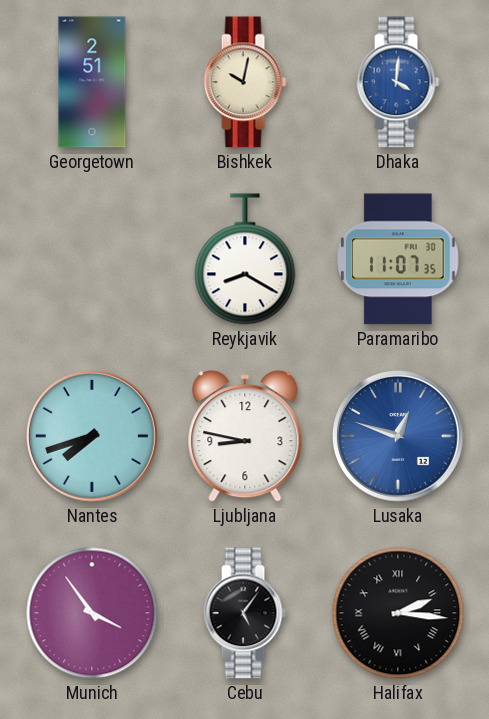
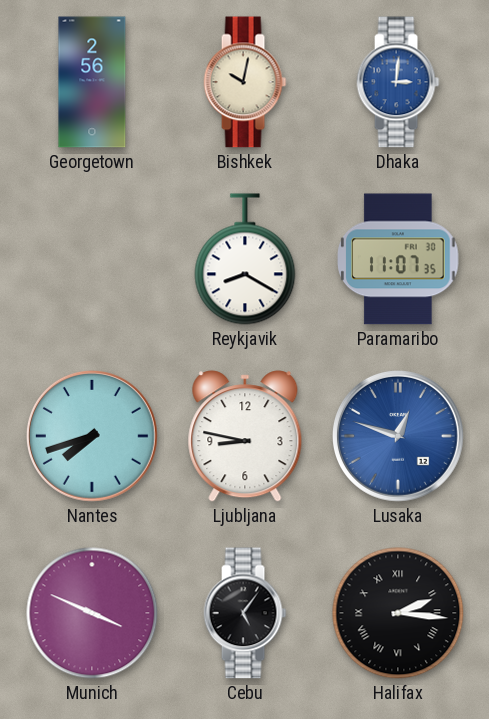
Georgetown: 2:51 -> 2:56 (92, 82)
Dhaka: 4:01 -> 3:01 (398, 82)
Munich: 3:54 -> 3:49 (92, 613)
